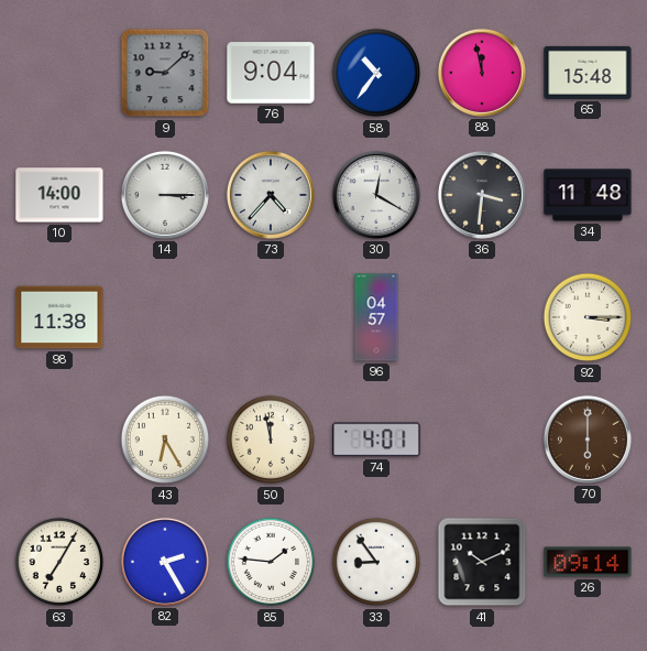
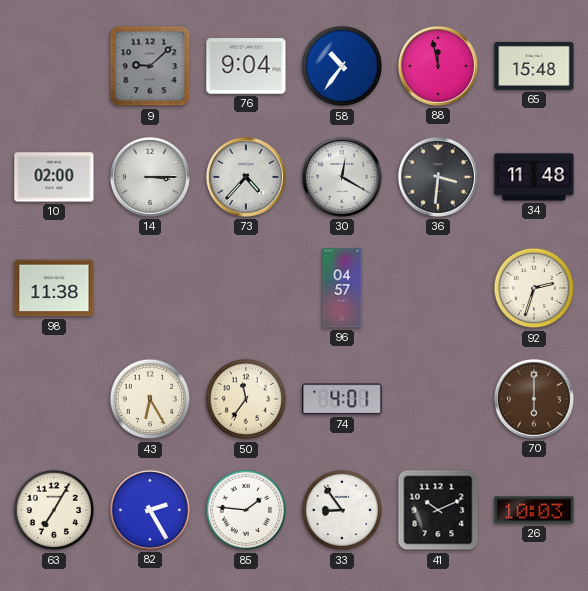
10: 14:00 -> 02:00 (54, 177)
92: 3:15 -> 2:33 (534, 288)
50: 11:58 -> 11:36 (246, 399)
26: 09:14 -> 10:03 (534, 510)
